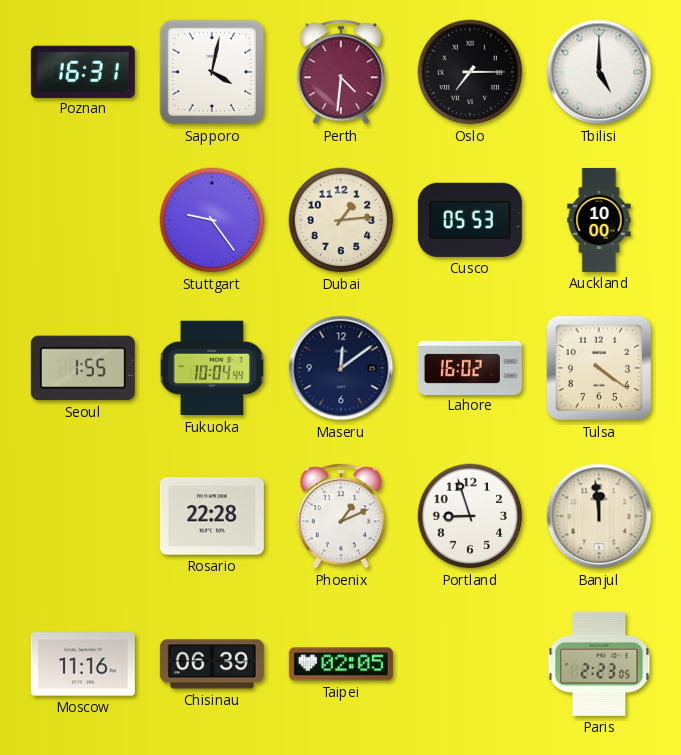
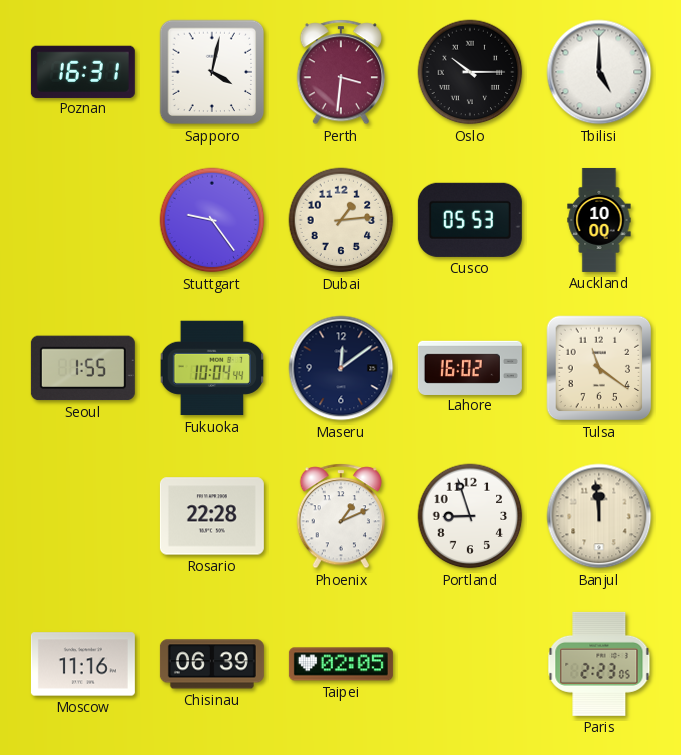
Perth: 4:31 -> 3:31 (340, 72)
Oslo: 7:15 -> 10:15 (470, 72)
Tulsa: 4:21 -> 11:21 (599, 368)
